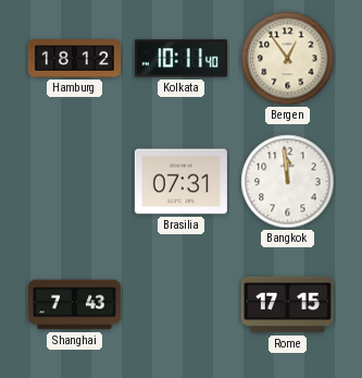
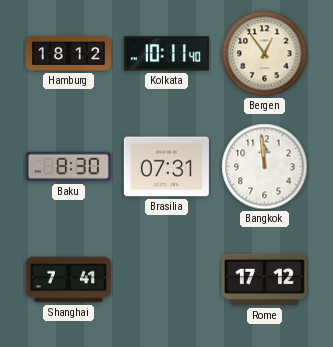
Baku: none -> 8:30 (68, 167)
Shanghai: 7:43 -> 7:41 (68, 280)
Rome: 17:15 -> 17:12 (264, 280)
